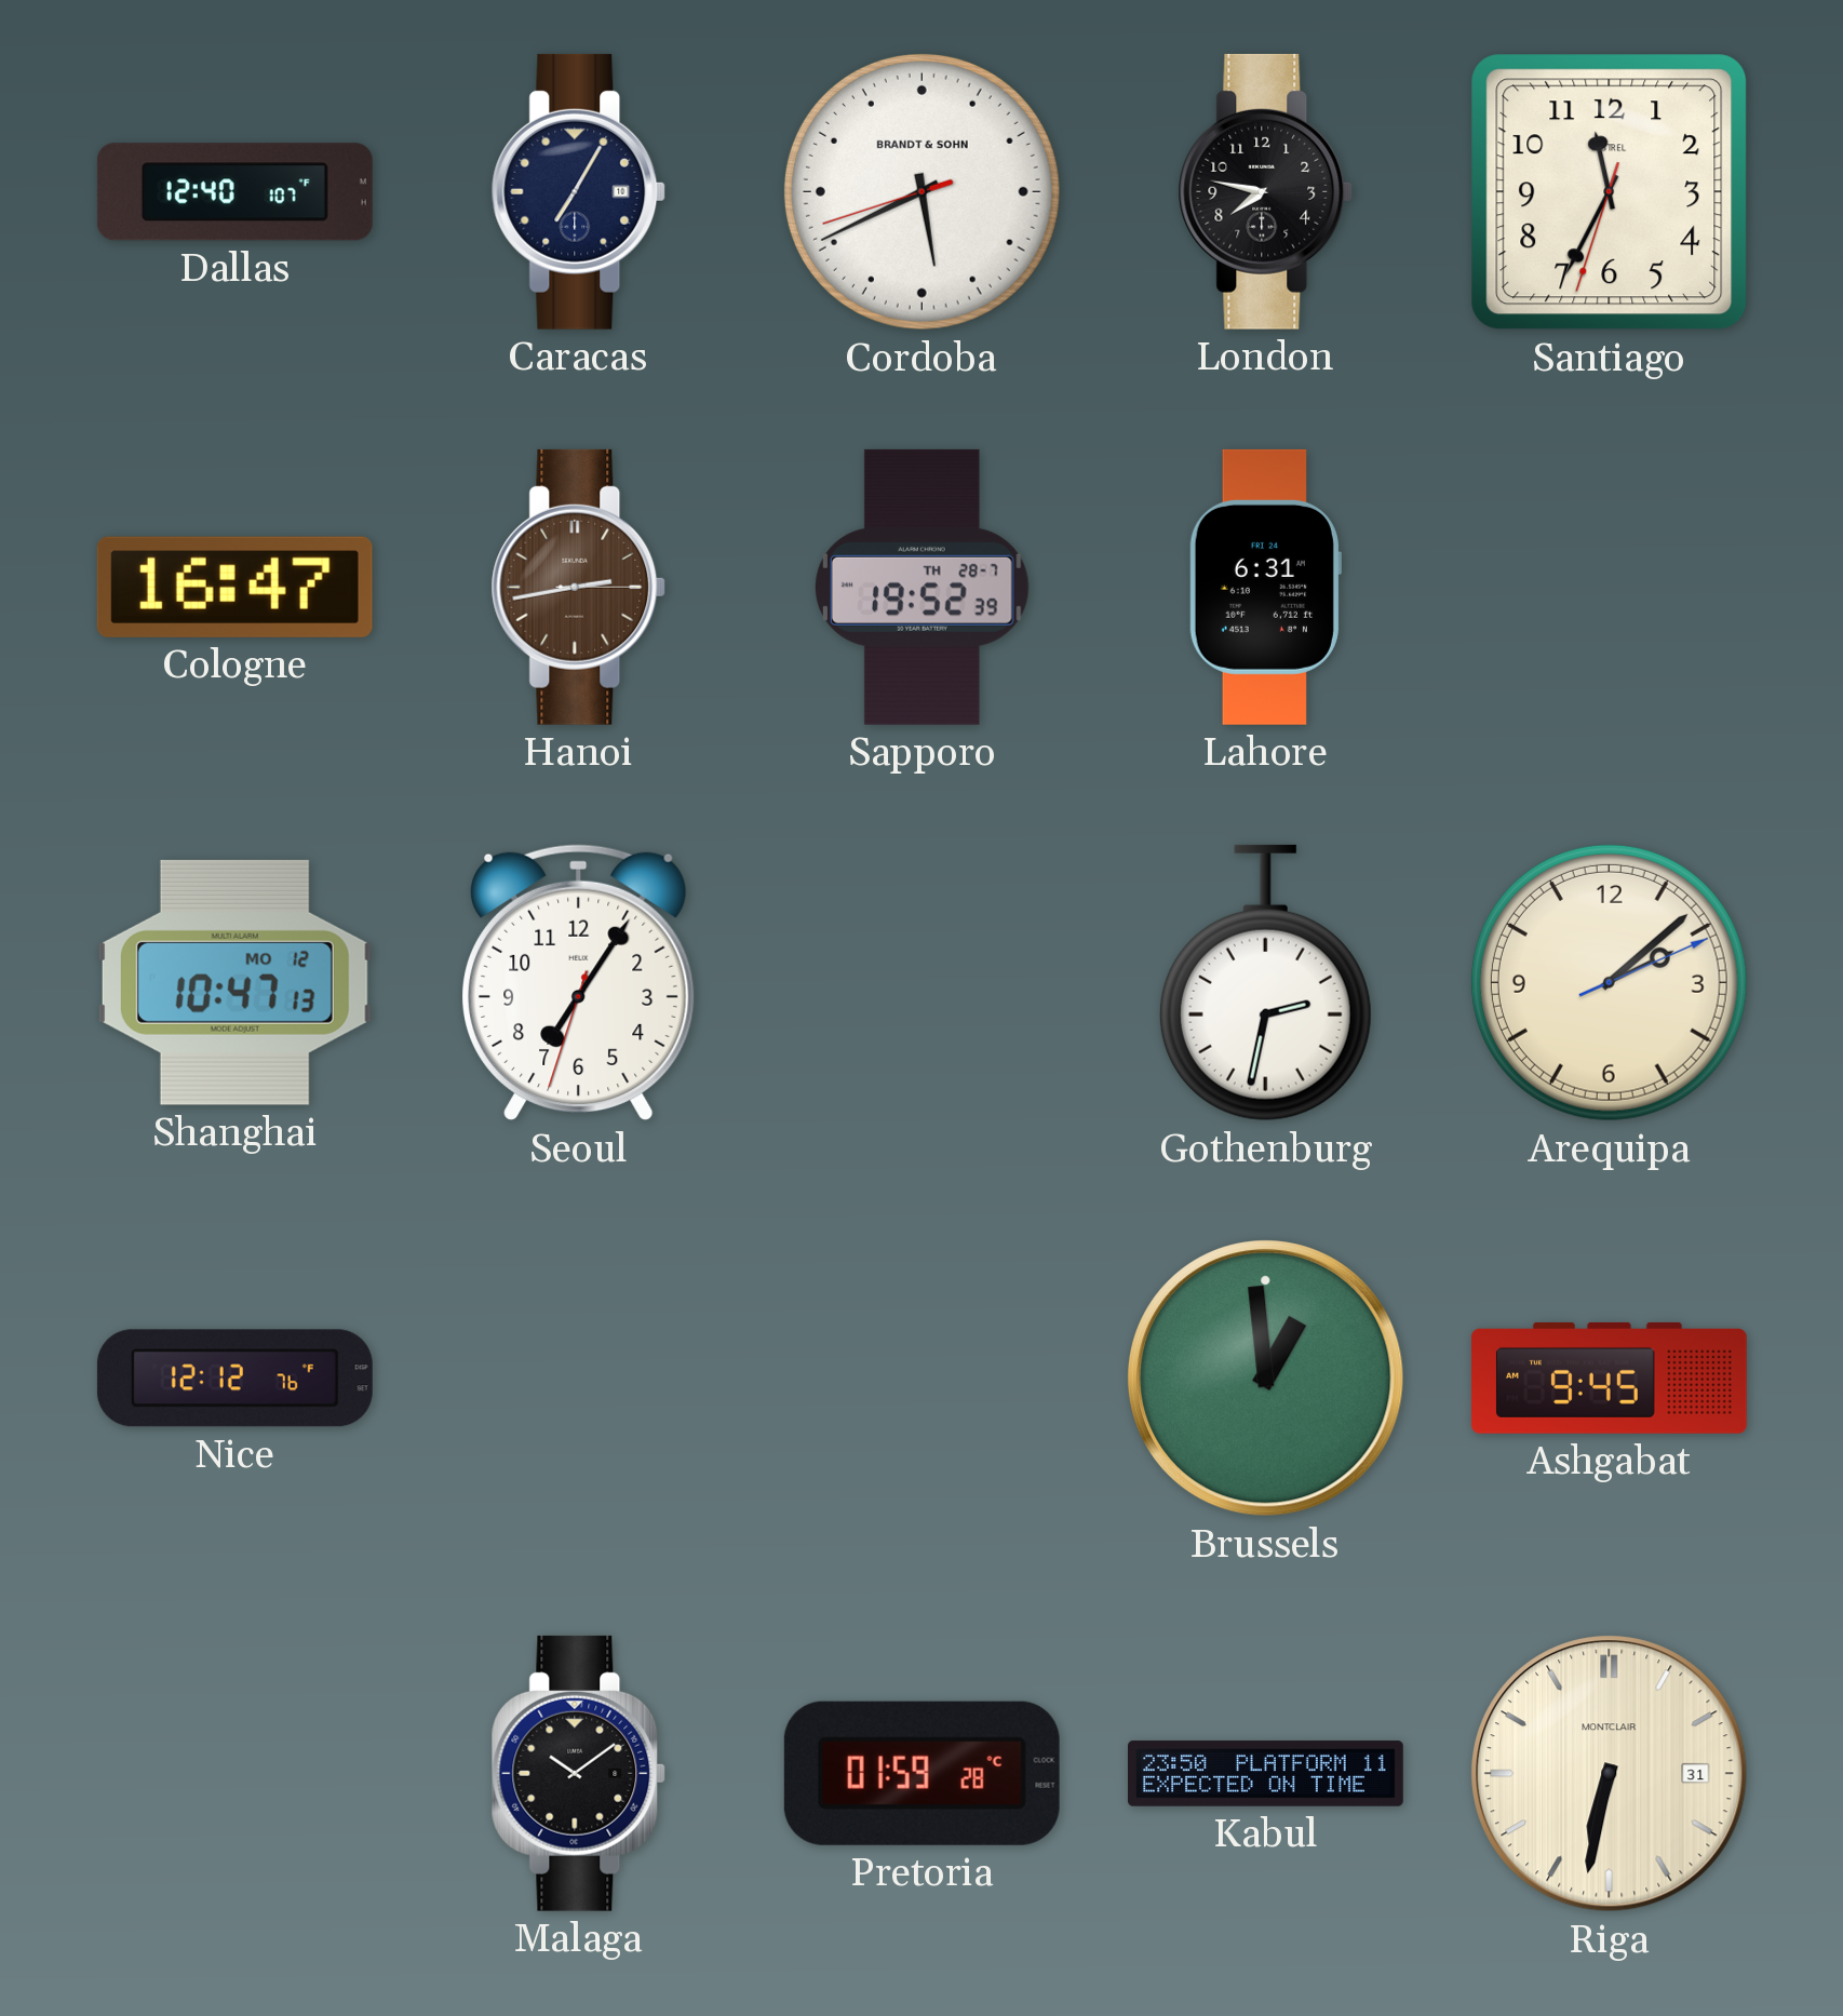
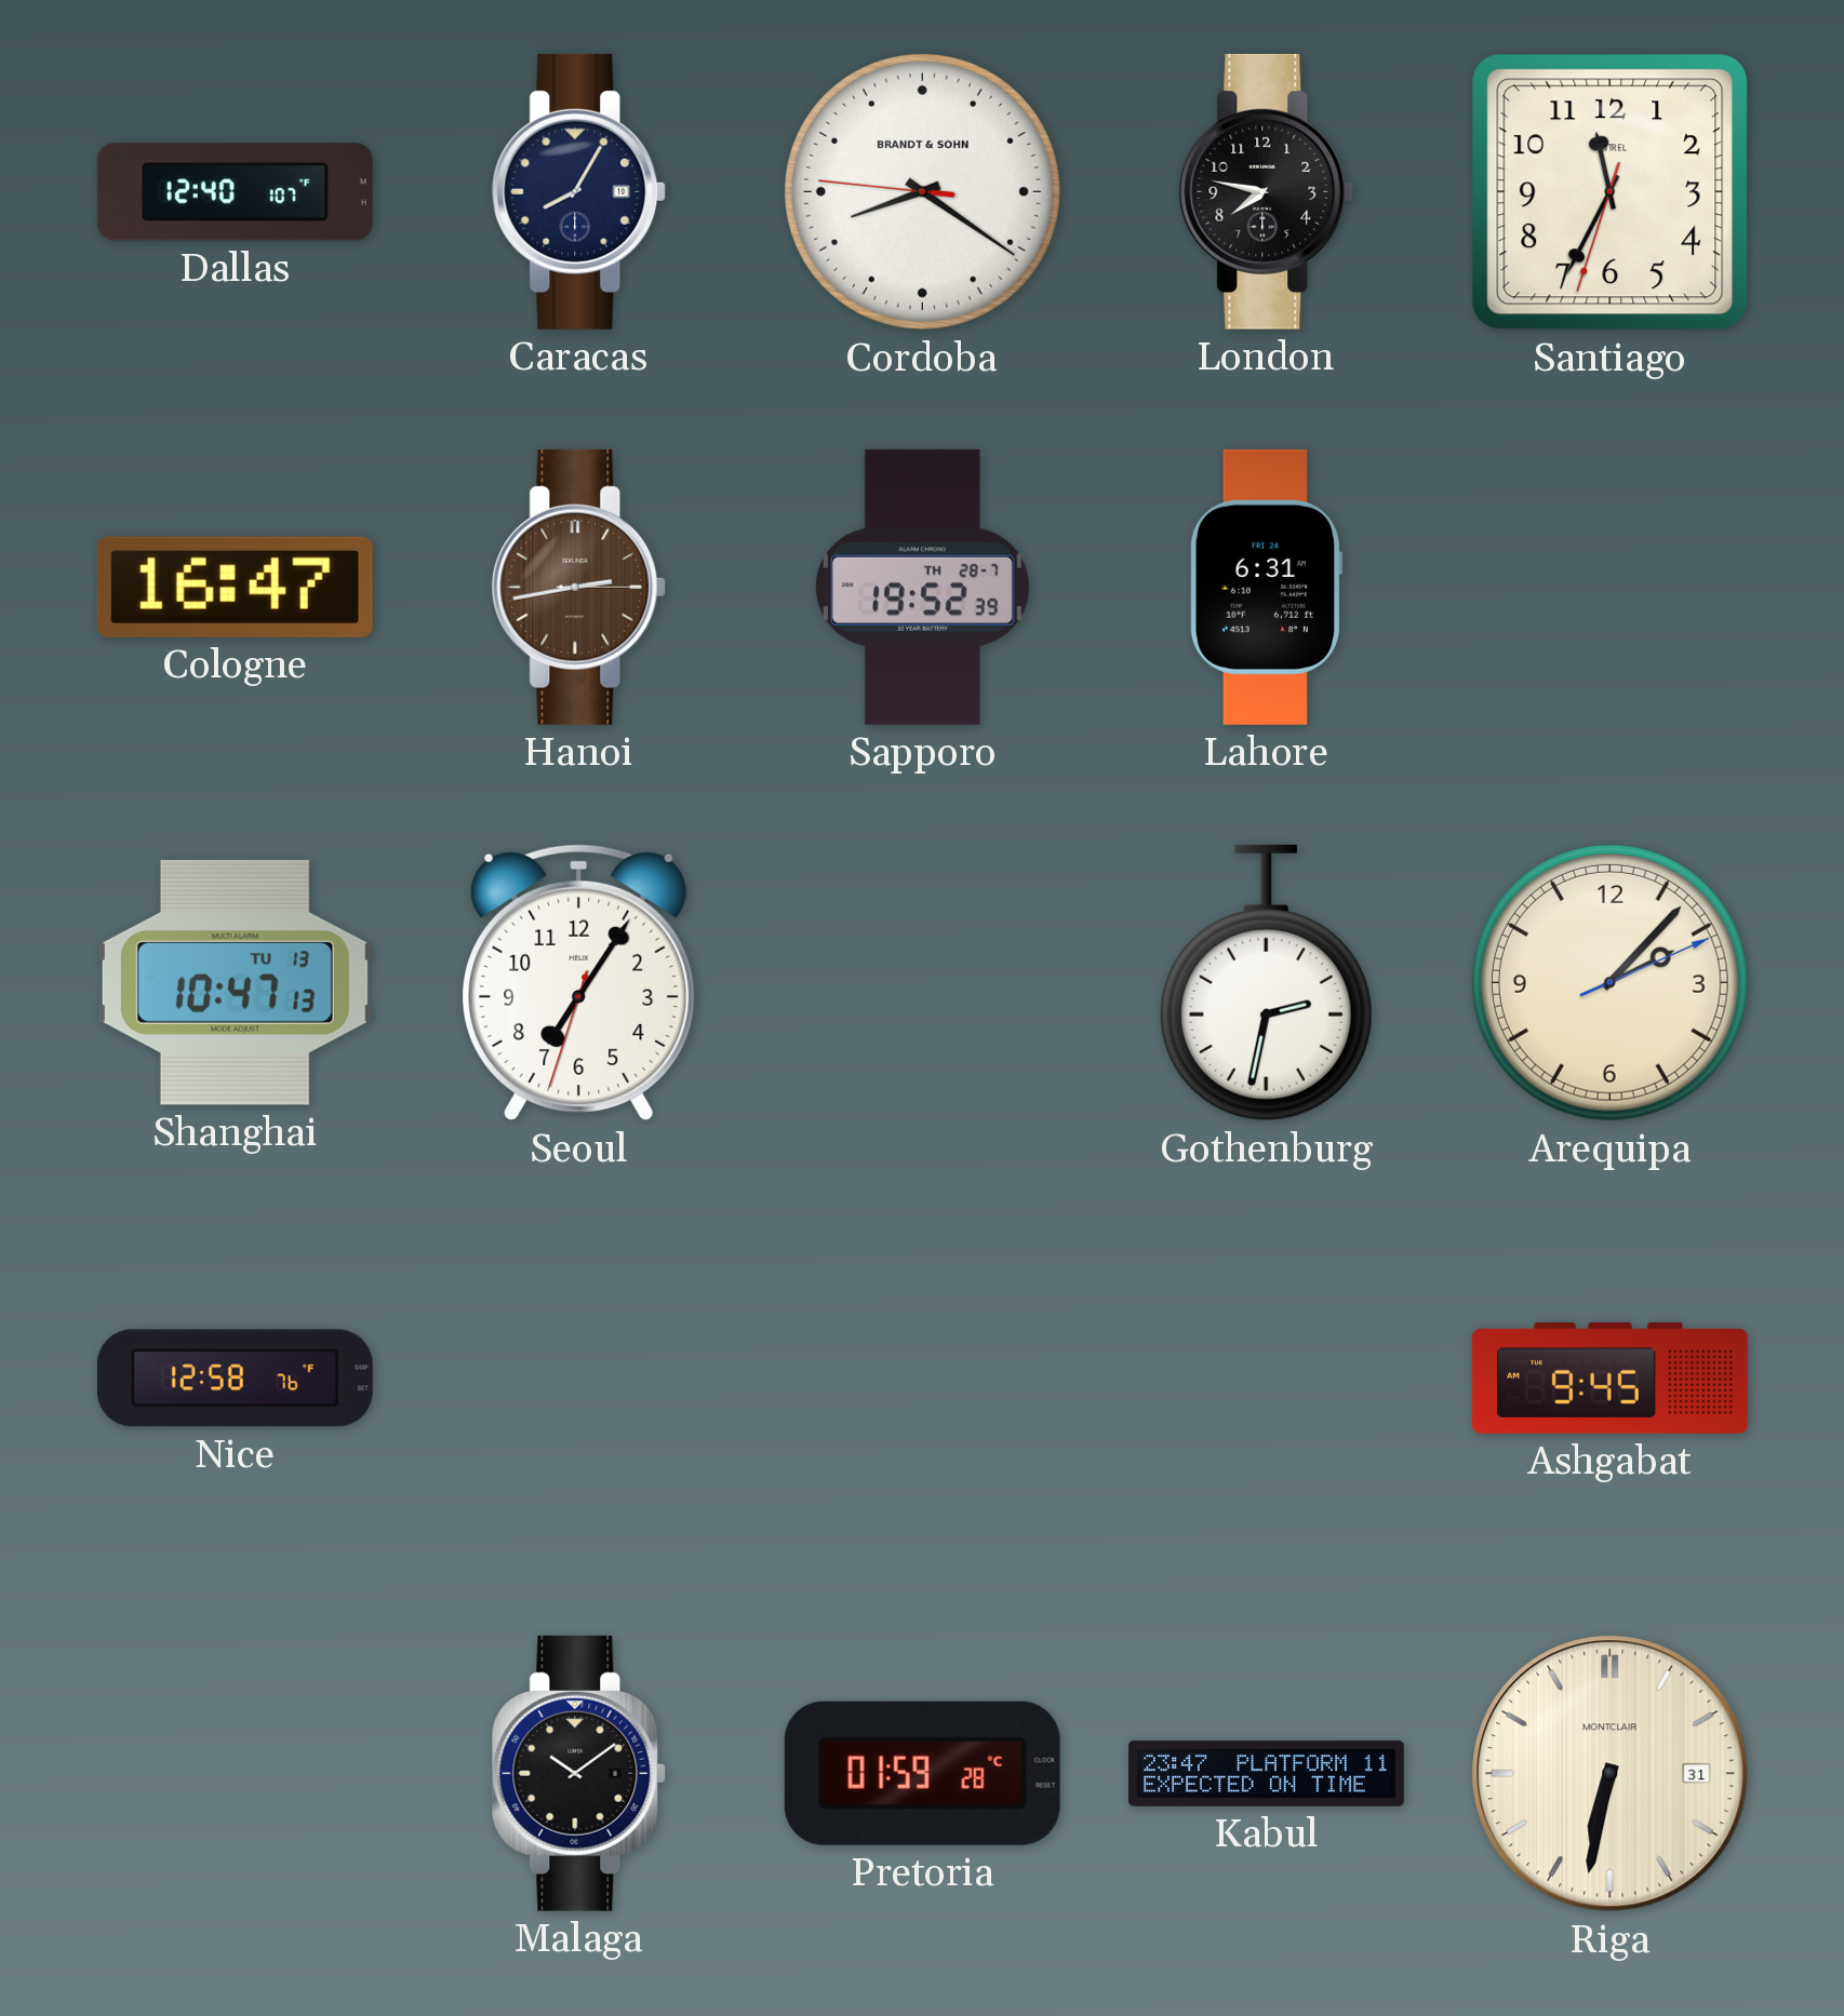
Caracas: 7:05 -> 8:05 (579, 191)
Cordoba: 5:40 -> 8:20 (922, 191)
Shanghai date: MO 12 -> TU 13 (235, 982)
Arequipa: 2:08 -> 2:07 (1609, 982)
Nice: 12:12 -> 12:58 (235, 1379)
Brussels: 12:59 -> none (1266, 1379)
Kabul: 23:50 -> 23:47 (1267, 1774)
